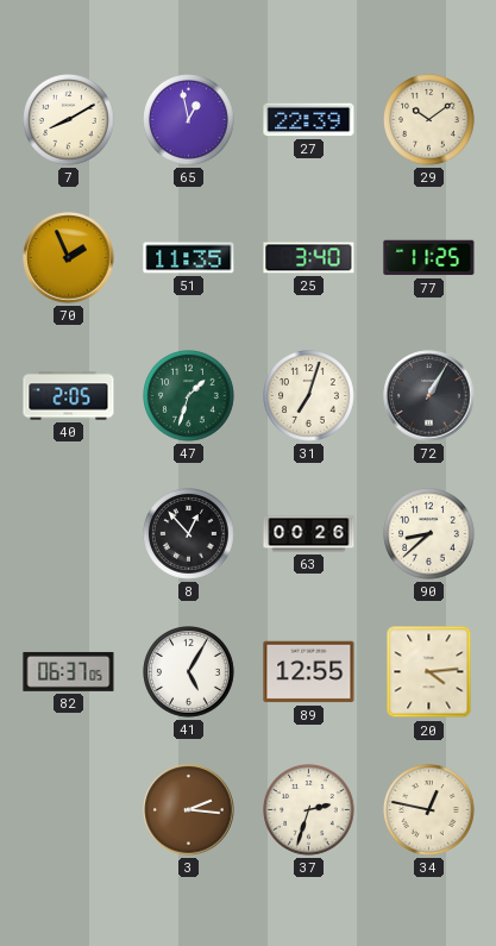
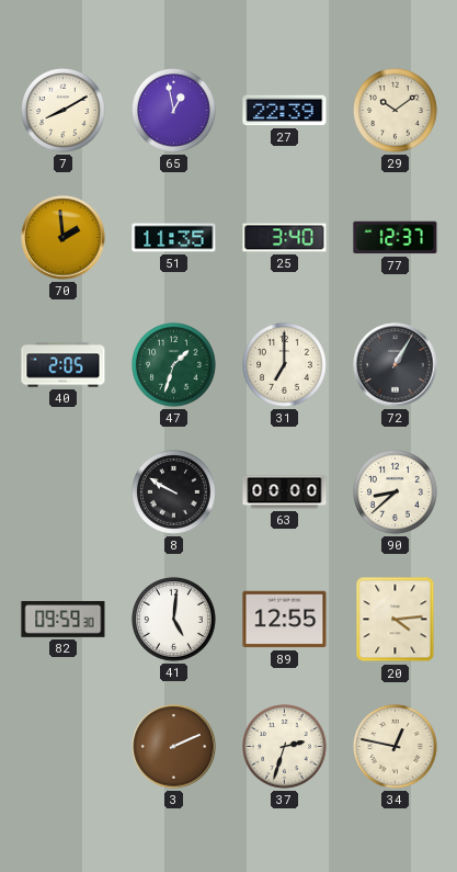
70: 1:56 -> 1:59 (64, 238)
77: 11:25 -> 12:37 (396, 238)
31: 7:03 -> 7:00 (285, 365)
8: 12:53 -> 9:50 (174, 492)
63: 00:26 -> 00:00 (285, 492)
82: 06:37 -> 09:59 (64, 619)
41: 5:05 -> 5:01 (174, 620)
3: 2:16 -> 2:11 (174, 747)
